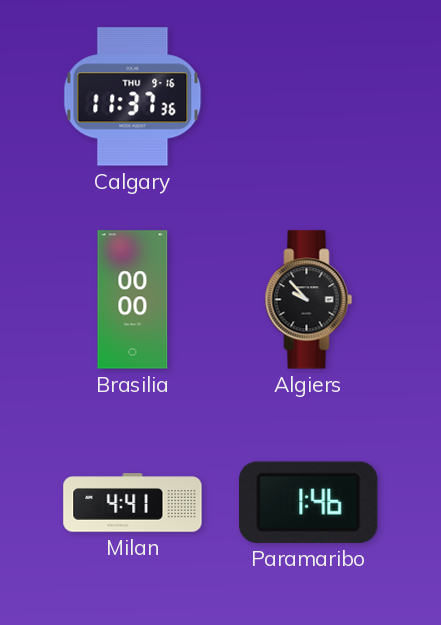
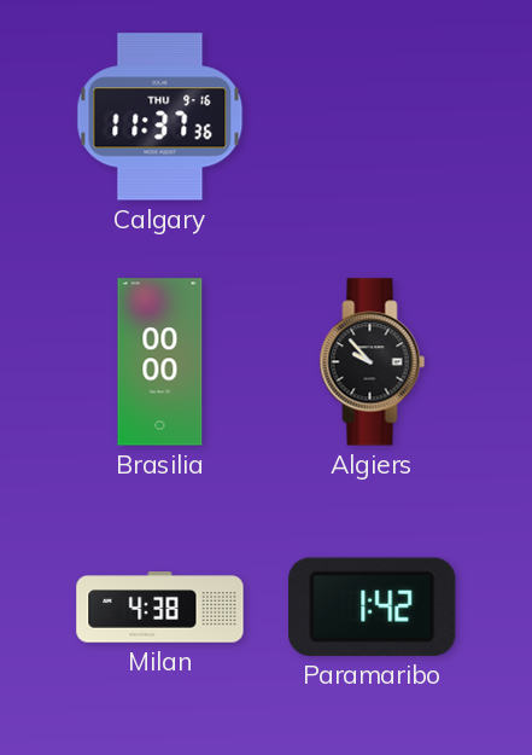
Milan: 4:41 -> 4:38 (160, 608)
Paramaribo: 1:46 -> 1:42 (373, 606)
